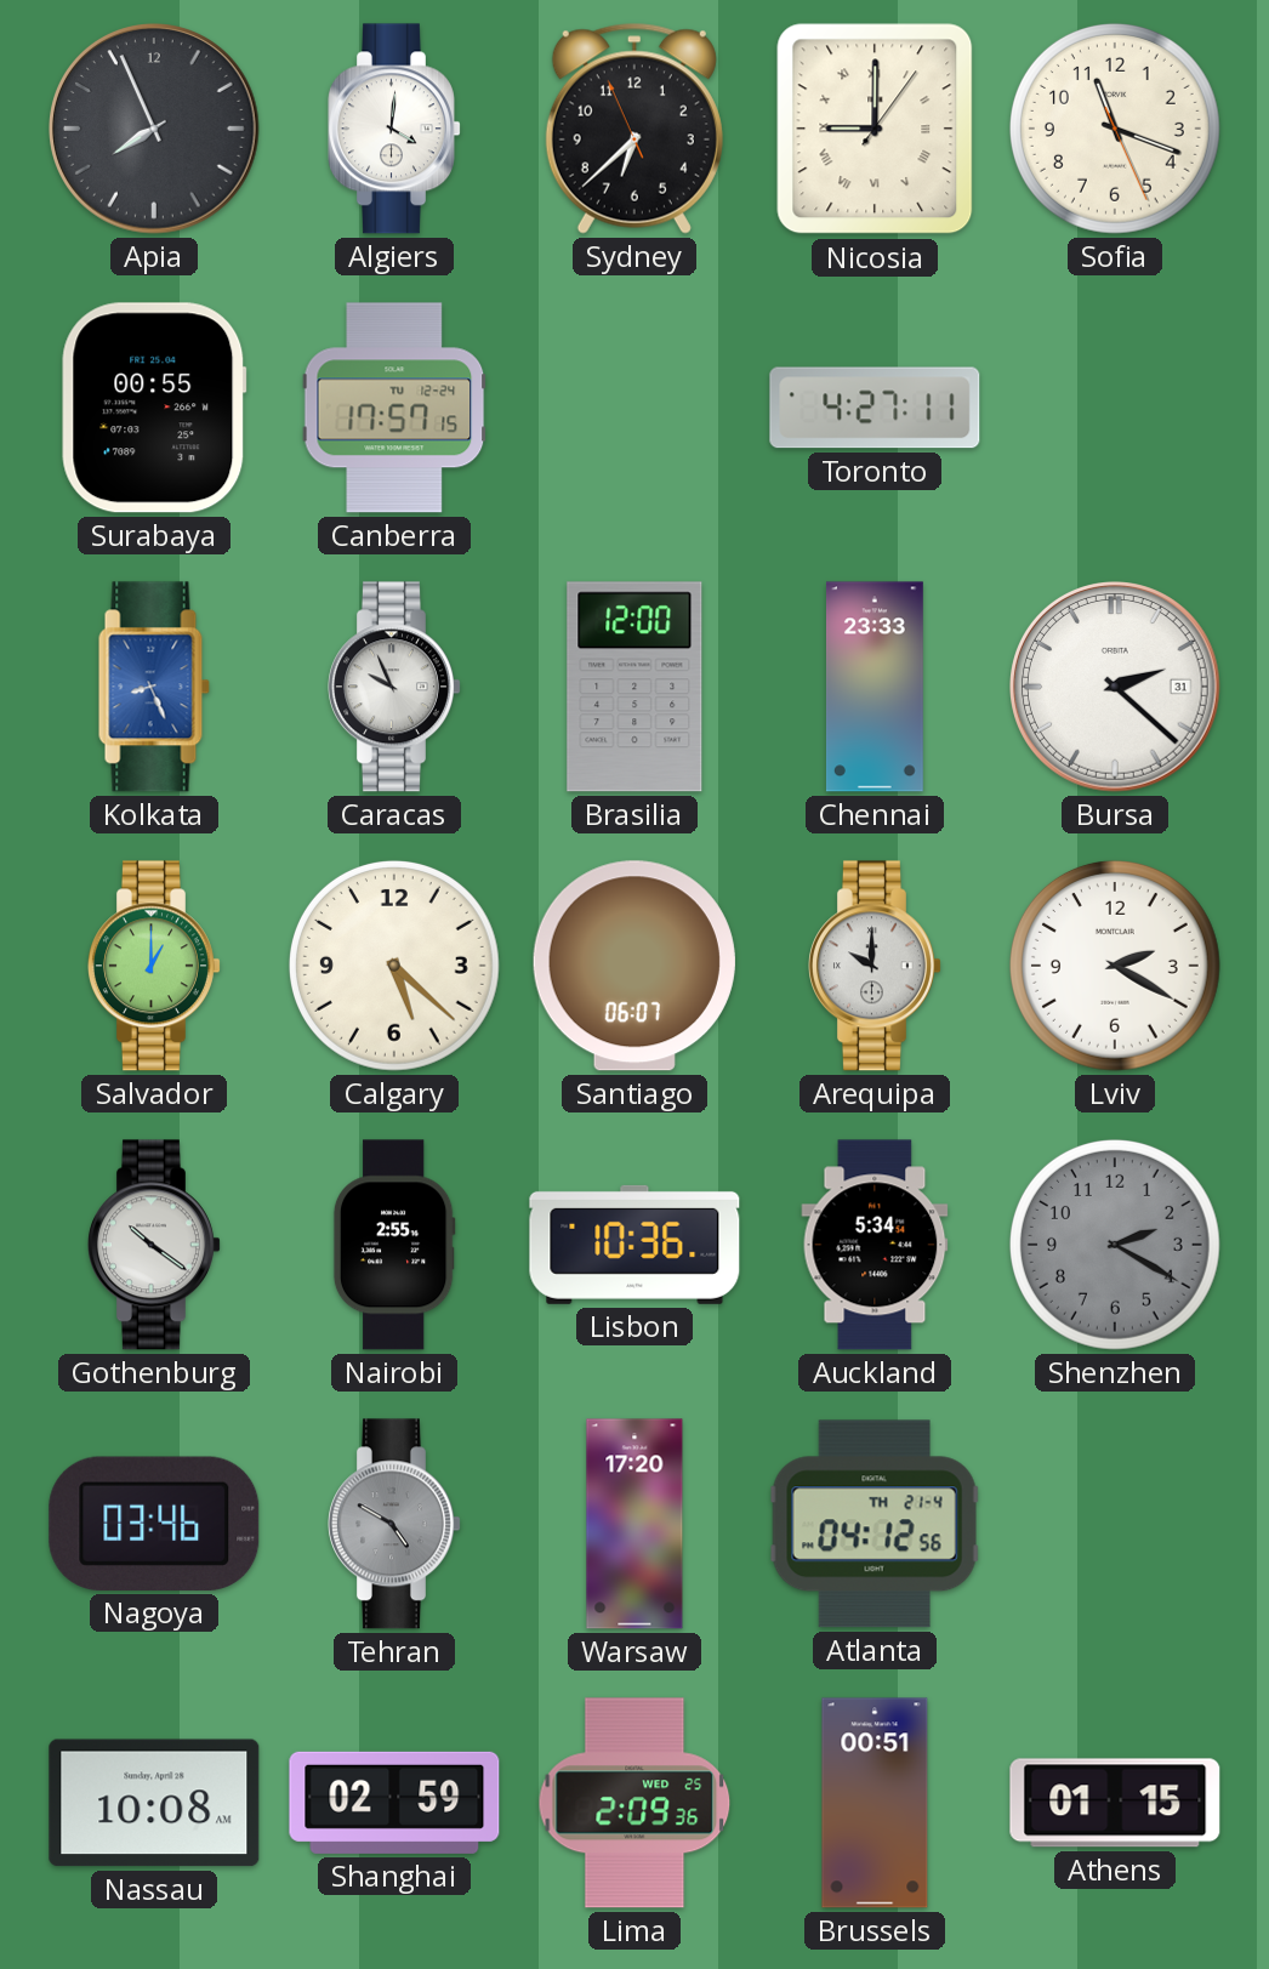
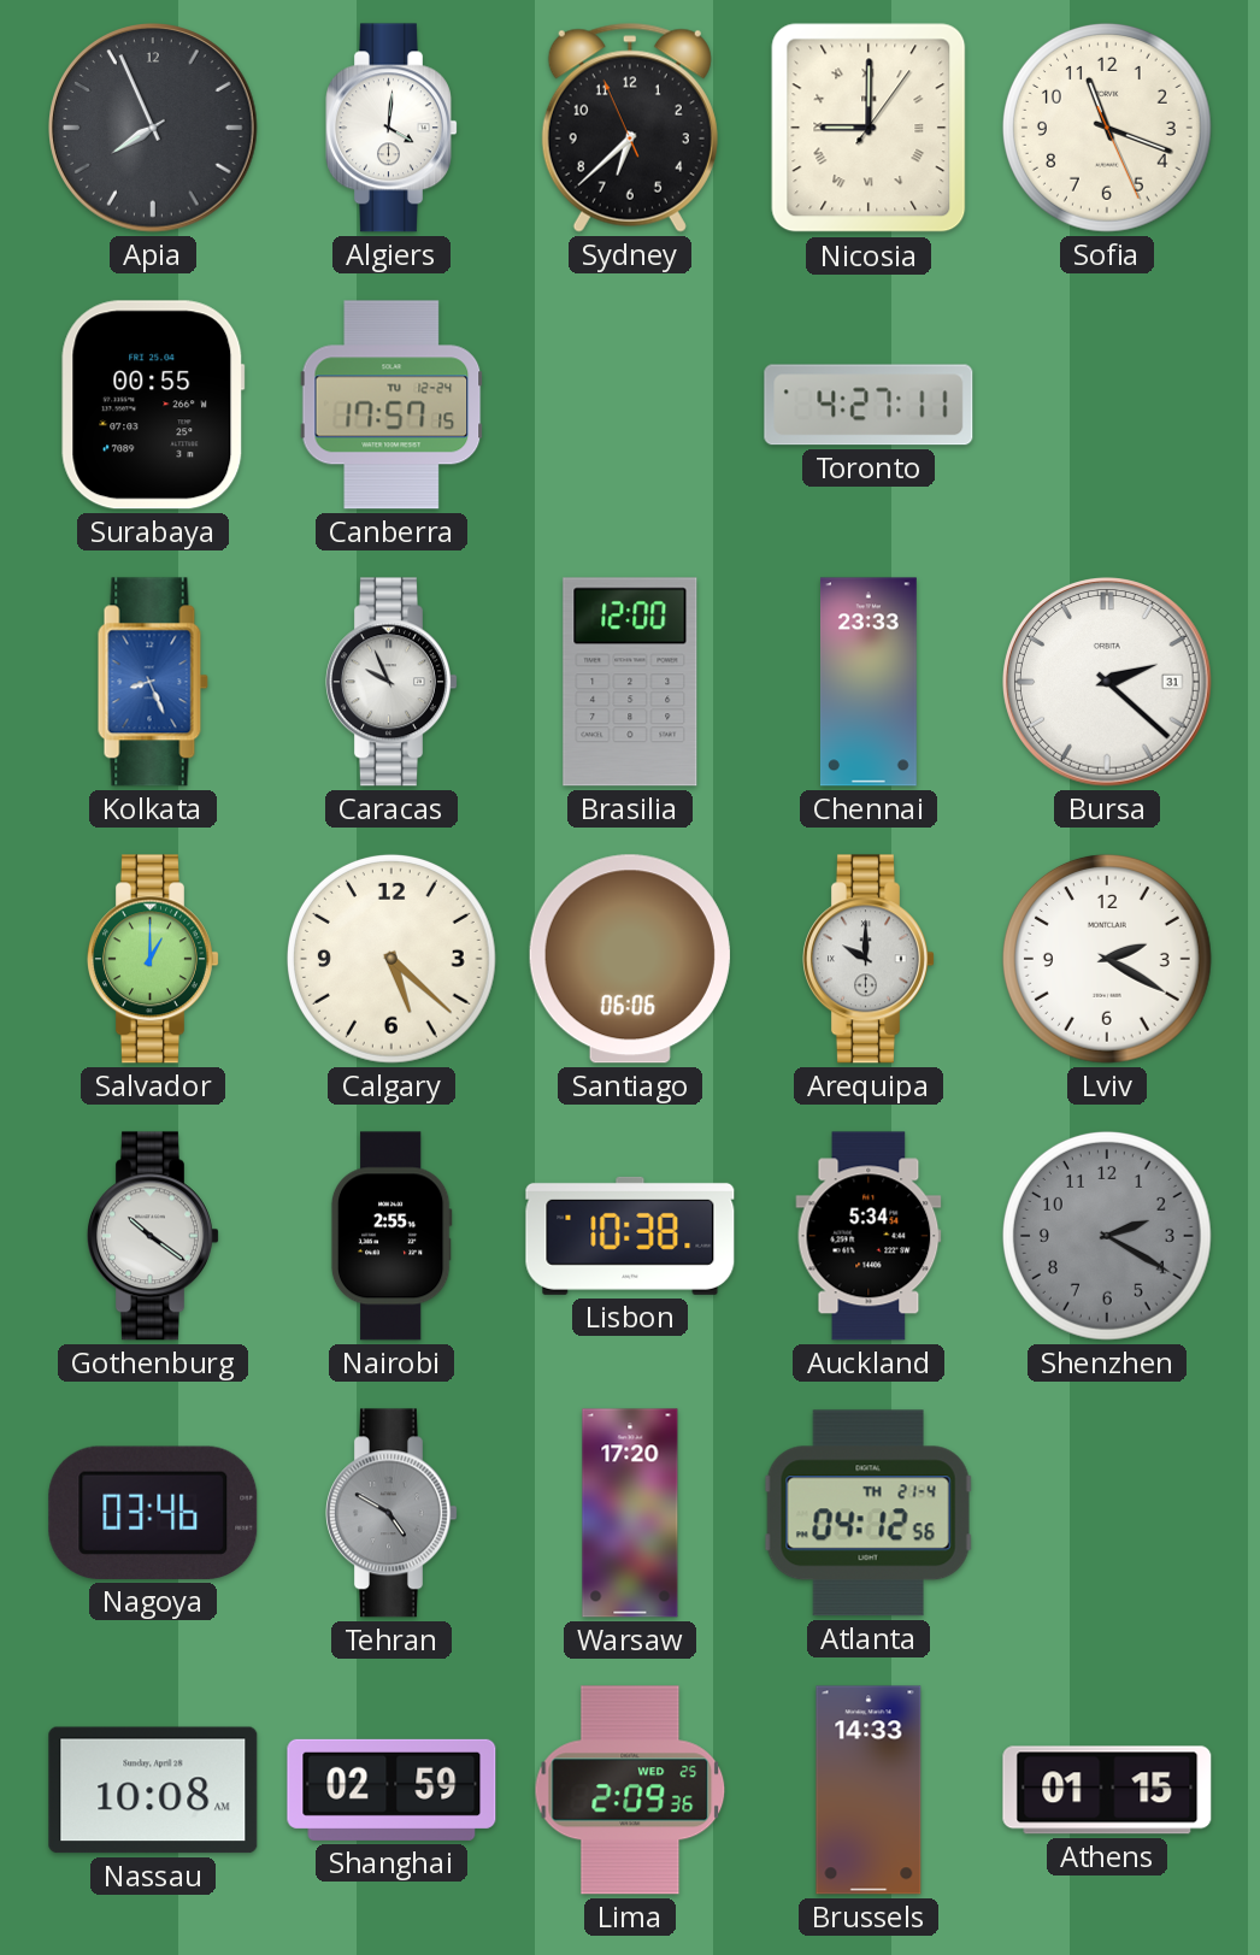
Santiago: 06:07 -> 06:06 (630, 959)
Lisbon: 10:36 -> 10:38 (630, 1236)
Brussels: 00:51 -> 14:33 (869, 1790)
